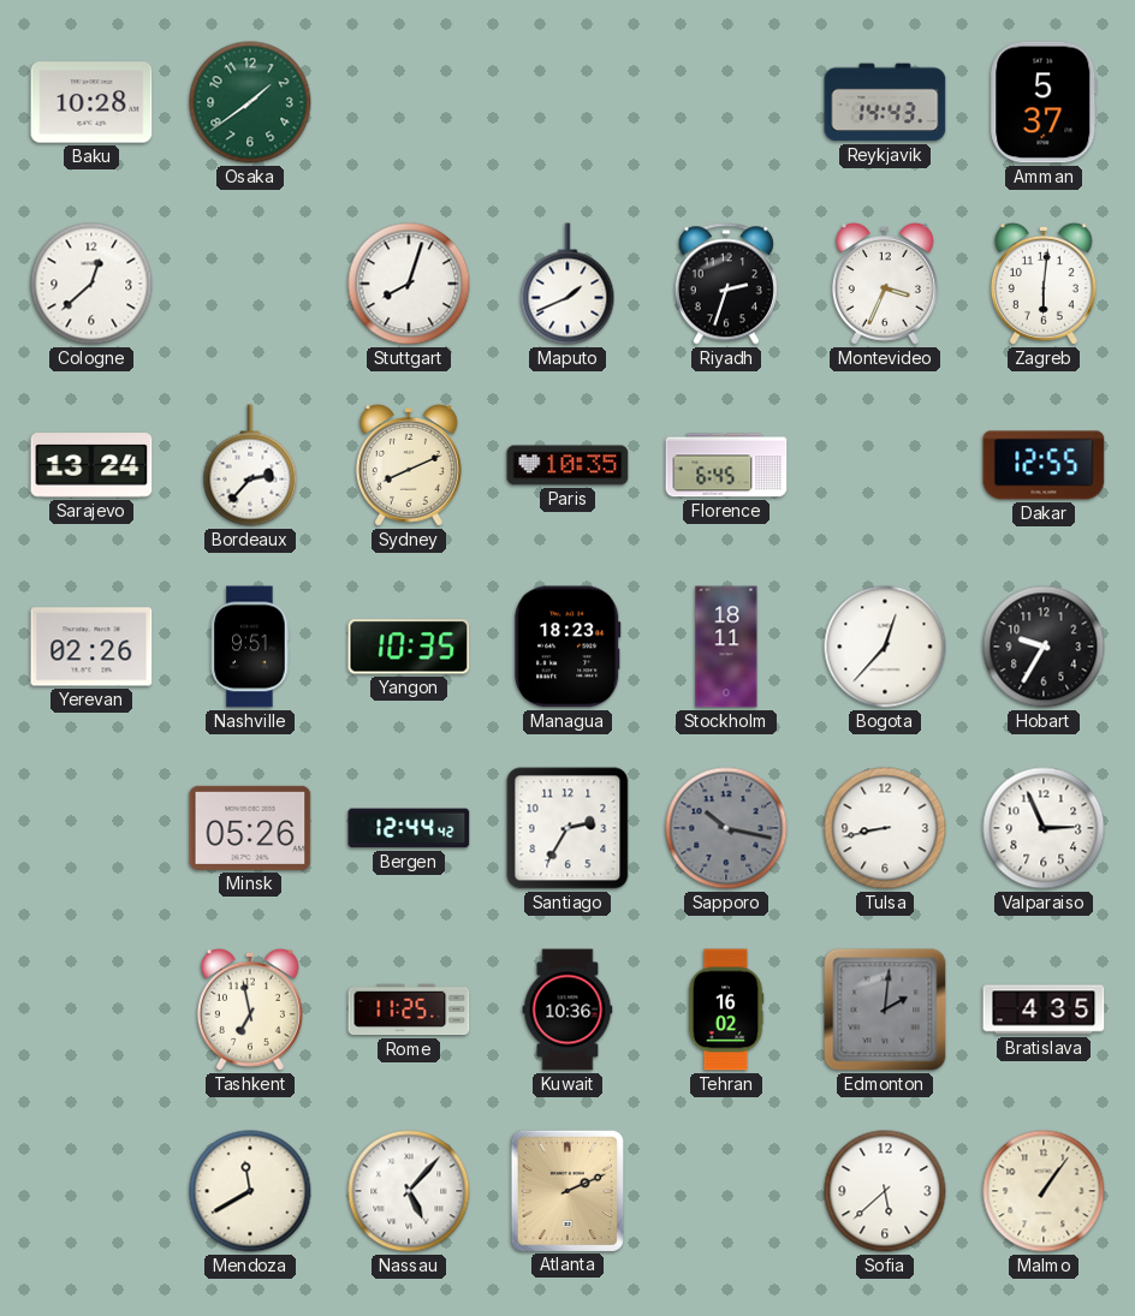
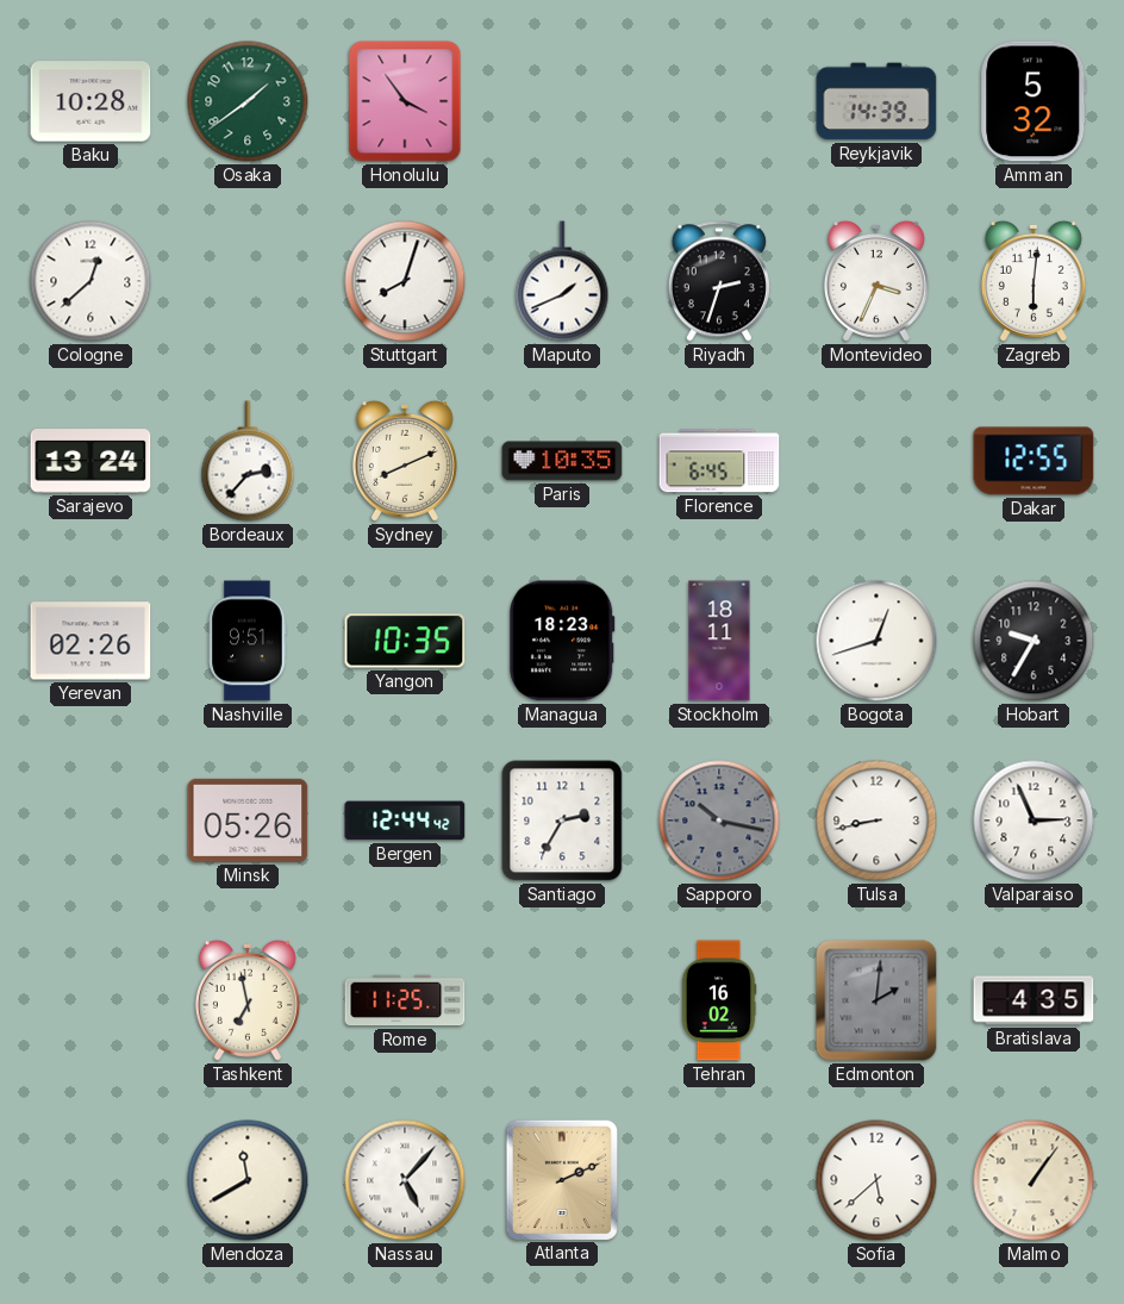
Honolulu: none -> 3:54 (405, 101)
Reykjavik: 14:43 -> 14:39 (876, 101)
Amman: 5:37 -> 5:32 (1034, 101)
Bogota: 12:37 -> 12:42 (876, 641)
Kuwait: 10:36 -> none (567, 1010)
